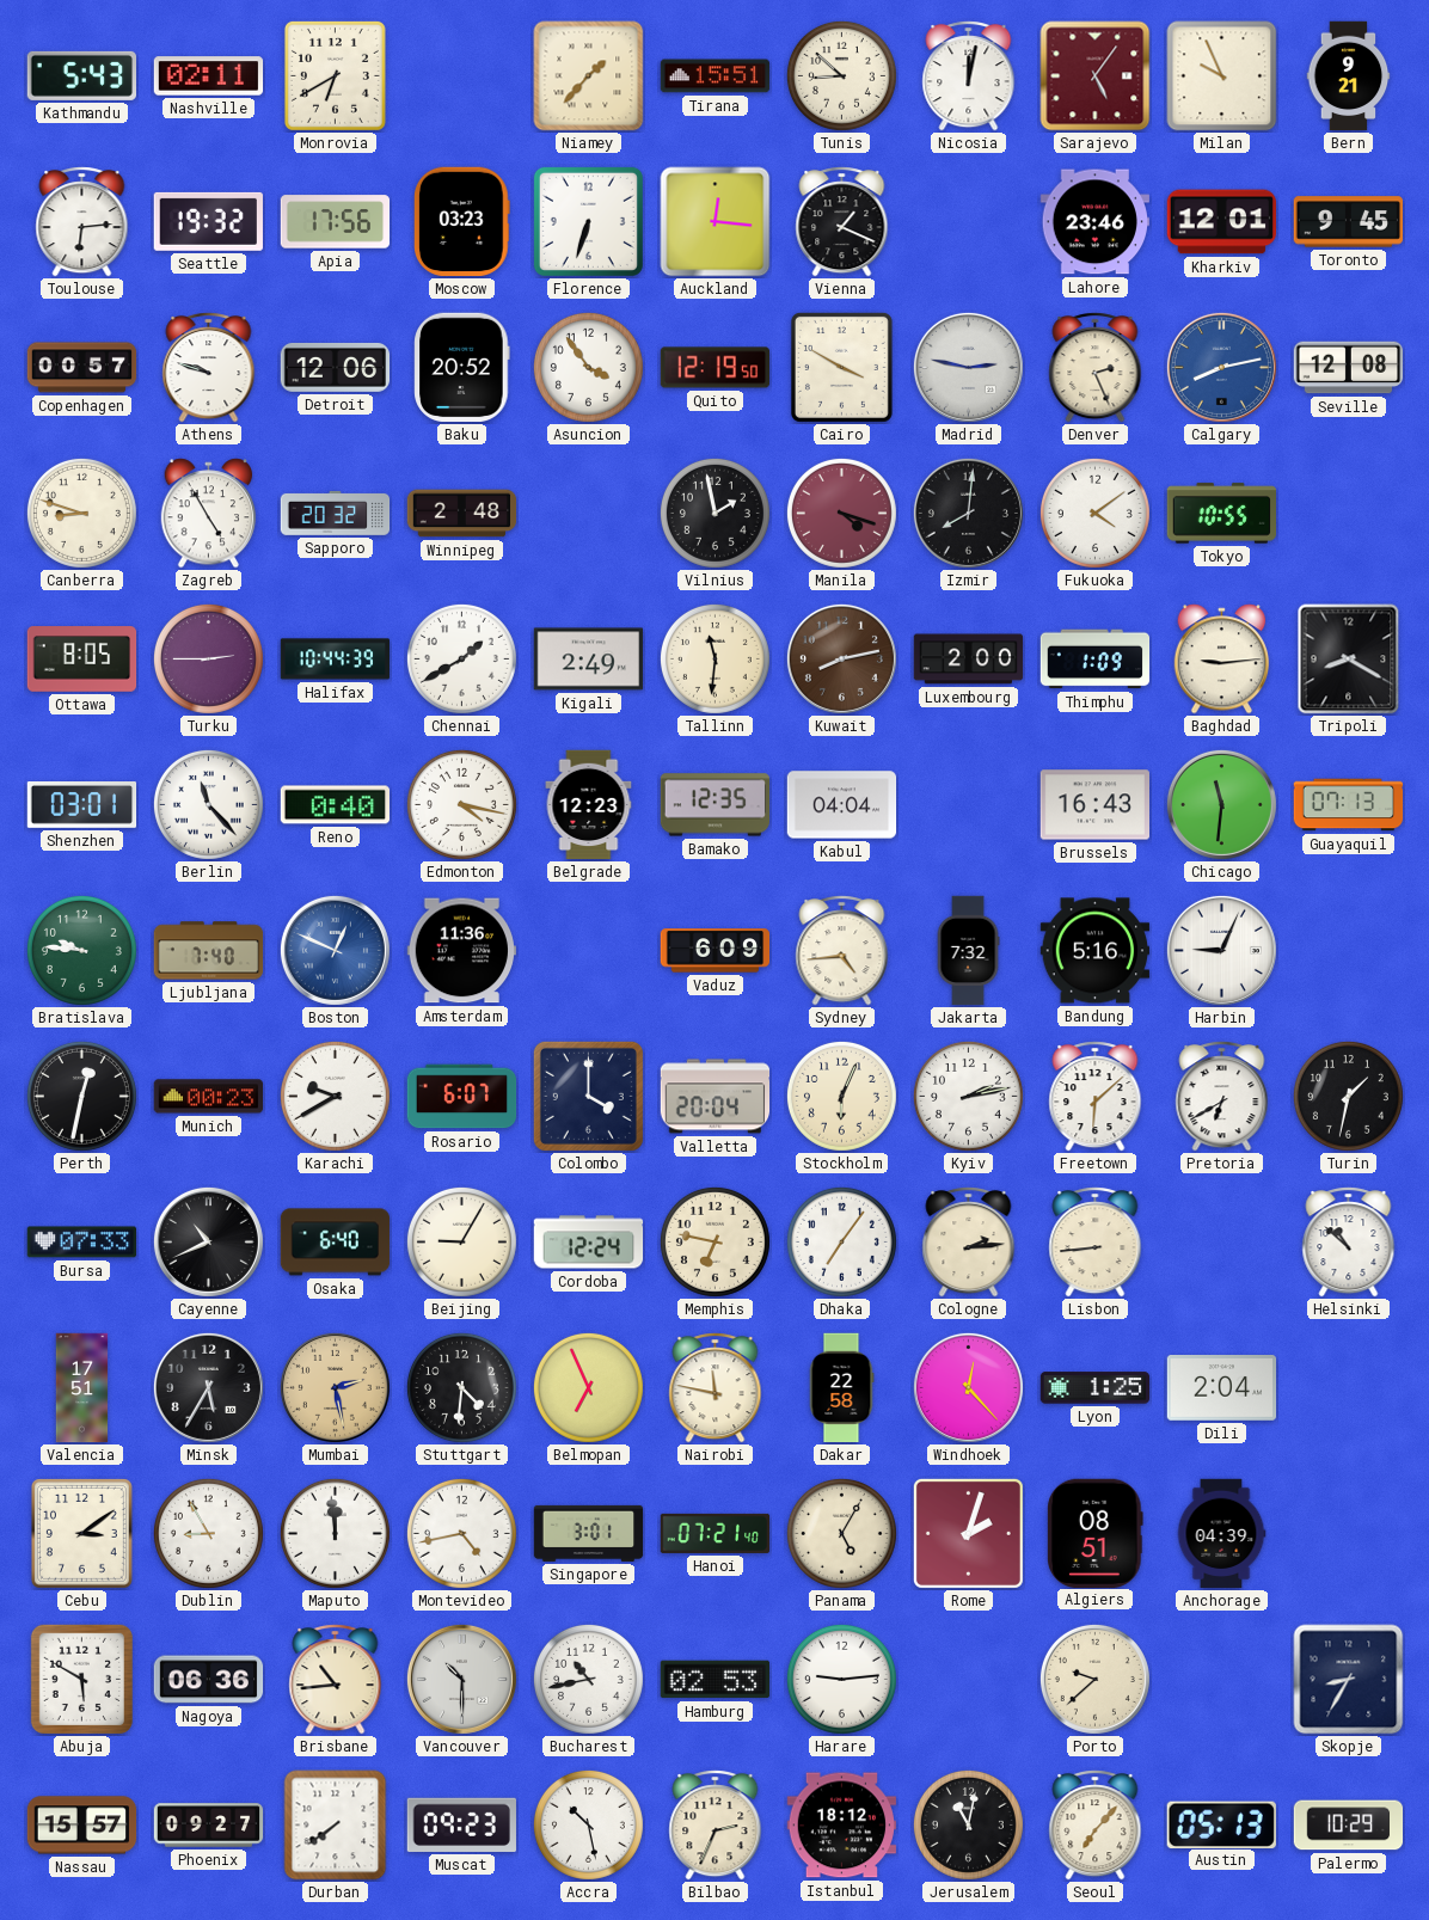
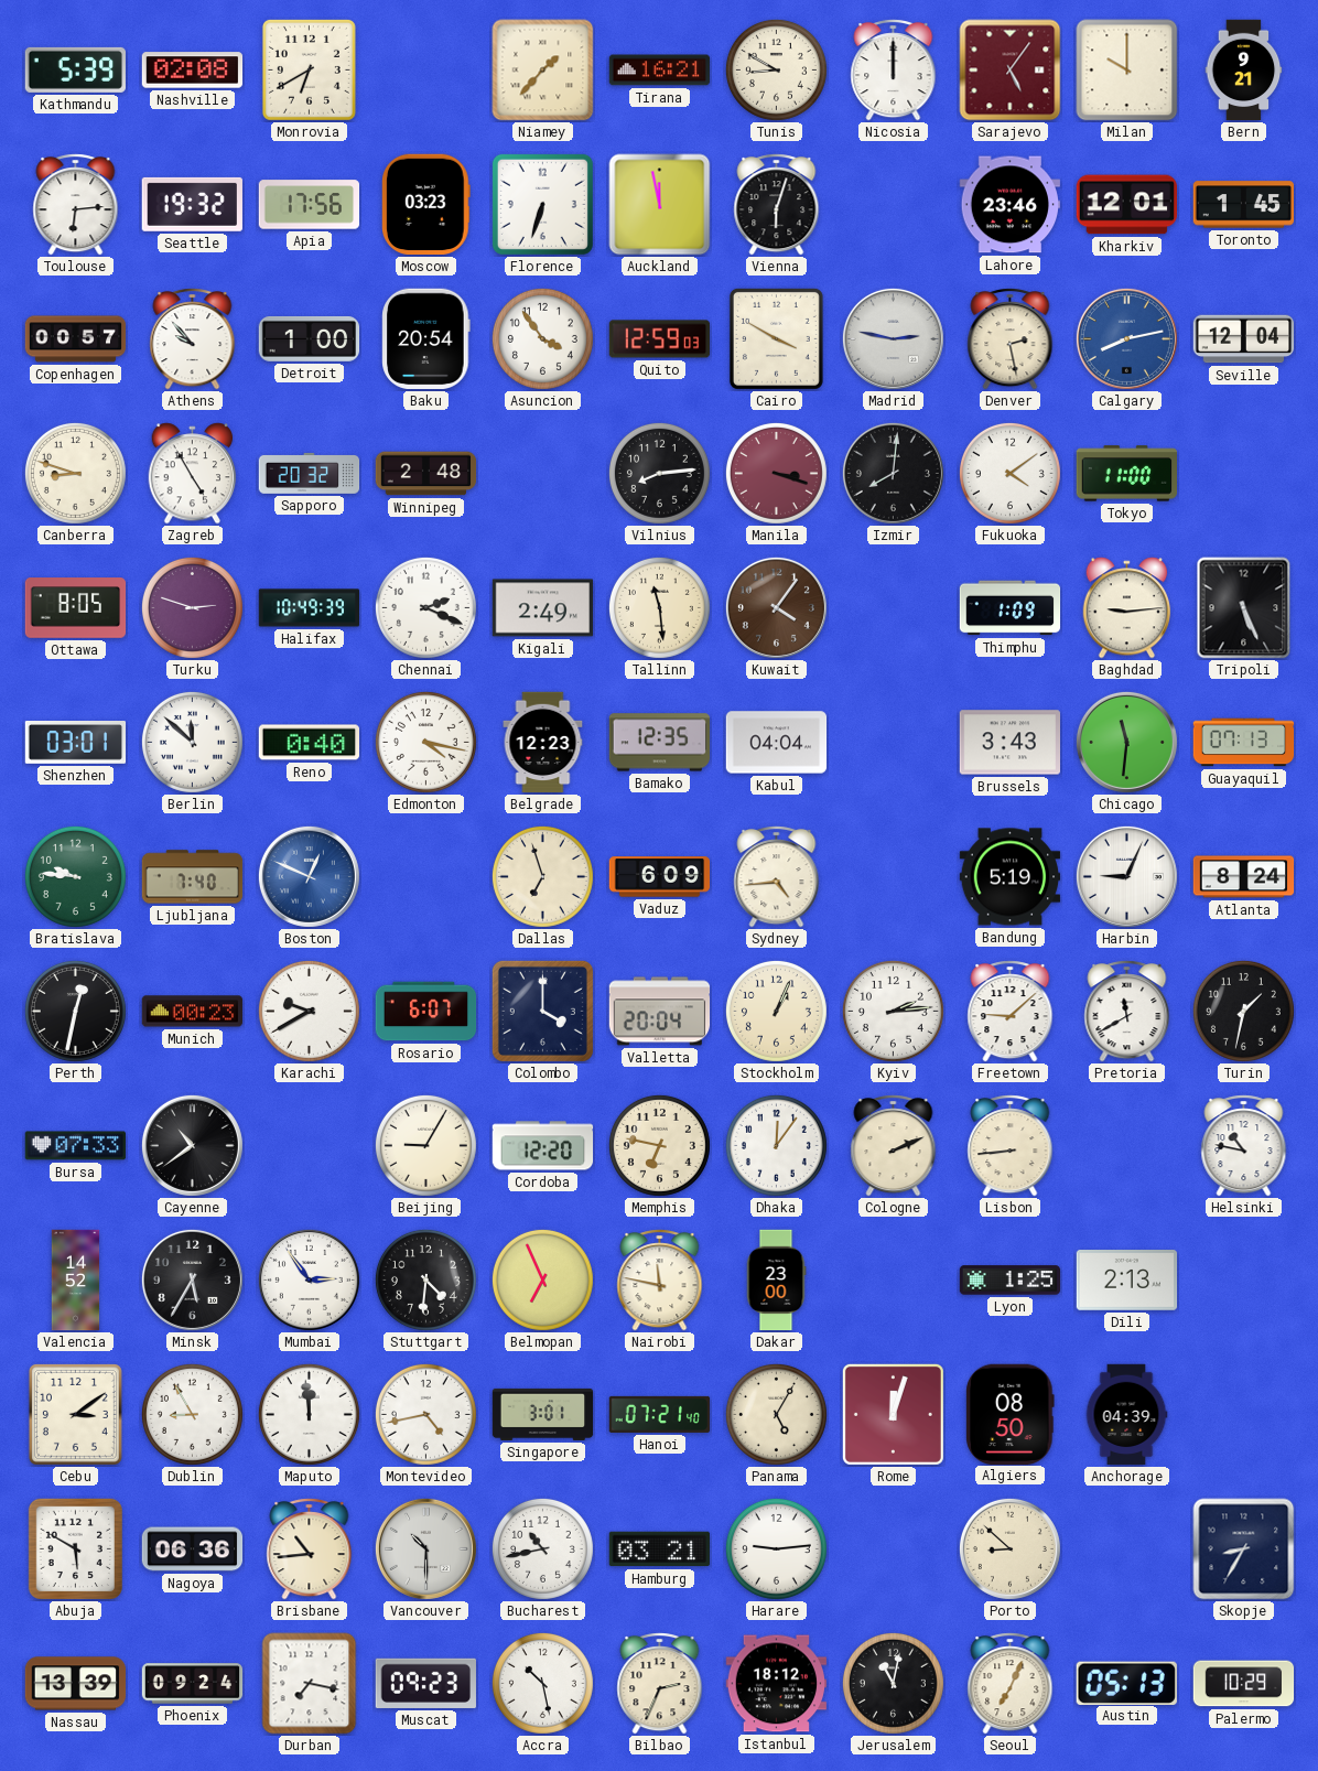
Kathmandu: 5:43 -> 5:39 (75, 69)
Nashville: 02:11 -> 02:08 (193, 71)
Tirana: 15:51 -> 16:21 (660, 71)
Tunis: 8:52 -> 8:50 (776, 69)
Nicosia: 12:02 -> 12:00 (894, 71)
Milan: 9:56 -> 10:00 (1127, 71)
Auckland: 12:16 -> 11:58 (660, 205)
Vienna: 1:19 -> 6:03 (777, 205)
Toronto: 9:45 -> 1:45 (1244, 205)
Athens: 9:48 -> 9:53 (193, 339)
Detroit: 12:06 -> 1:00 (310, 338)
Baku: 20:52 -> 20:54 (426, 339)
Quito: 12:19 -> 12:59 (660, 339)
Denver: 2:26 -> 2:28 (1011, 339)
Seville: 12:08 -> 12:04 (1244, 339)
Vilnius: 1:58 -> 8:14 (659, 473)
Manila: 4:18 -> 3:18 (776, 473)
Tokyo: 10:55 -> 11:00 (1126, 474)
Turku: 2:45 -> 2:48 (192, 607)
Halifax: 10:44 -> 10:49 (310, 608)
Chennai: 1:40 -> 2:19 (425, 607)
Tallinn: 11:31 -> 11:29 (659, 607)
Kuwait: 8:13 -> 4:06 (776, 607)
Luxembourg: 2:00 -> none (969, 660)
Tripoli: 8:20 -> 5:26 (1244, 608)
Berlin: 11:23 -> 11:52 (192, 742)
Brussels: 16:43 -> 3:43 (1009, 743)
Amsterdam: 11:36 -> none (461, 951)
Dallas: none -> 6:57 (542, 876)
Jakarta: 7:32 -> none (968, 951)
Bandung: 5:16 -> 5:19 (1011, 877)
Atlanta: none -> 8:24 (1244, 877)
Stockholm: 6:04 -> 1:04 (776, 1011)
Kyiv: 2:13 -> 2:14 (893, 1011)
Freetown: 6:08 -> 9:08 (1011, 1012)
Pretoria: 6:40 -> 11:40 (1127, 1012)
Cayenne: 10:41 -> 10:39 (192, 1145)
Osaka: 6:40 -> none (336, 1243)
Cordoba: 12:24 -> 12:20 (543, 1146)
Dhaka: 7:06 -> 12:06 (776, 1145)
Cologne: 2:14 -> 2:11 (894, 1146)
Helsinki: 10:52 -> 10:47 (1244, 1146)
Valencia: 17:51 -> 14:52 (76, 1281)
Mumbai: 2:28 -> 2:54 (309, 1279)
Mumbai dial: champagne -> white (309, 1279)
Dakar: 22:58 -> 23:00 (776, 1281)
Windhoek: 12:23 -> none (968, 1387)
Dili: 2:04 -> 2:13 (1127, 1281)
Rome: 2:03 -> 12:03 (893, 1414)
Algiers: 08:51 -> 08:50 (1011, 1414)
Hamburg: 02:53 -> 03:21 (659, 1549)
Porto: 9:38 -> 8:52 (1009, 1548)
Nassau: 15:57 -> 13:39 (76, 1684)
Phoenix: 09:27 -> 09:24 (193, 1684)
Durban: 7:39 -> 7:17 (310, 1684)
Seoul: 7:07 -> 7:04 (1011, 1684)
